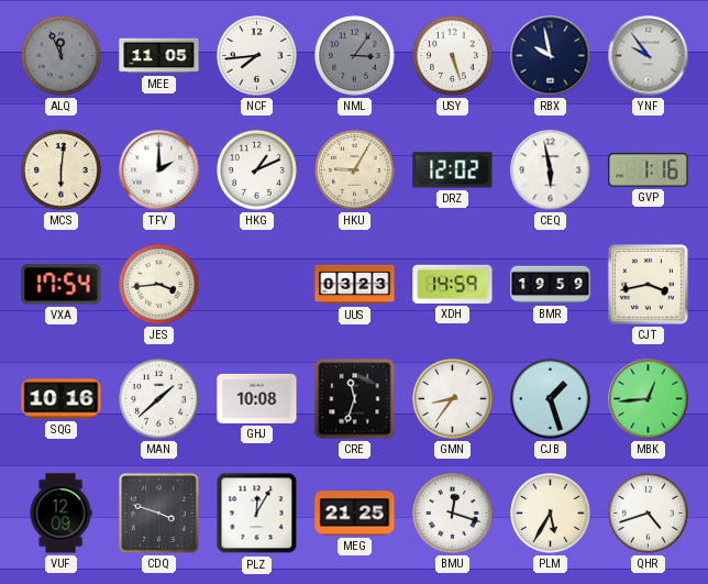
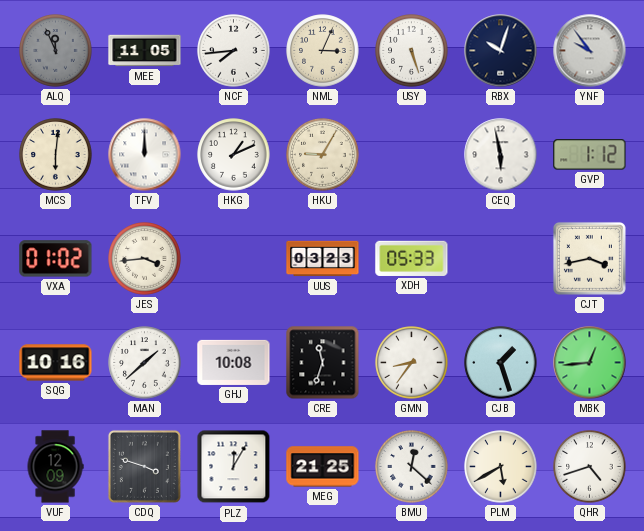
NML: 3:06 -> 3:04 (323, 51)
NML dial: grey -> cream (323, 51)
RBX: 9:58 -> 10:03 (501, 51)
TFV: 2:00 -> 12:00 (145, 155)
DRZ: 12:02 -> none (453, 170)
GVP: 1:16 -> 1:12 (590, 155)
VXA: 17:54 -> 01:02 (56, 259)
XDH: 14:59 -> 05:33 (412, 258)
BMR: 19:59 -> none (551, 285)
BMU: 12:18 -> 12:22 (412, 467)
PLM: 5:35 -> 5:40 (501, 467)
